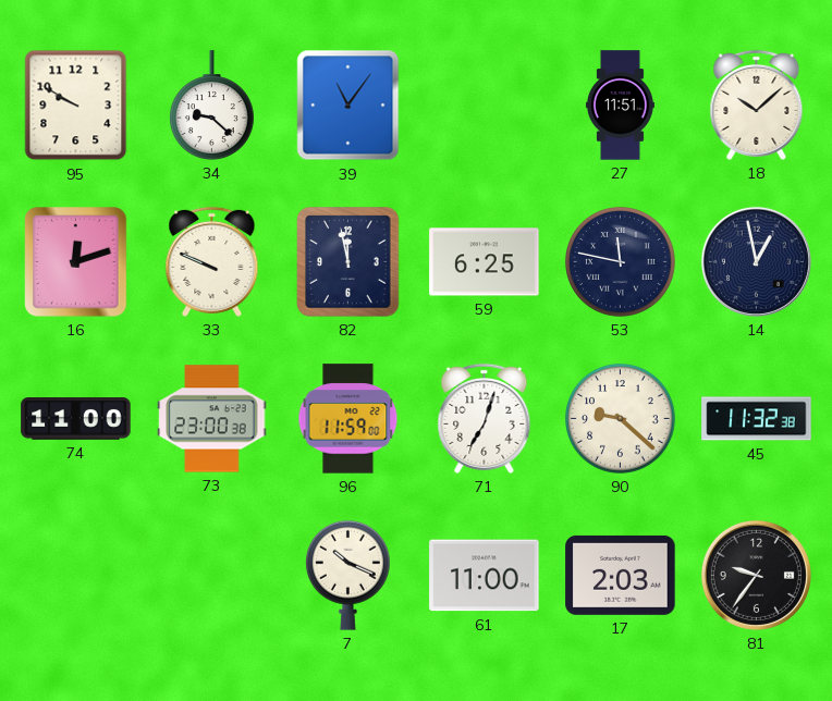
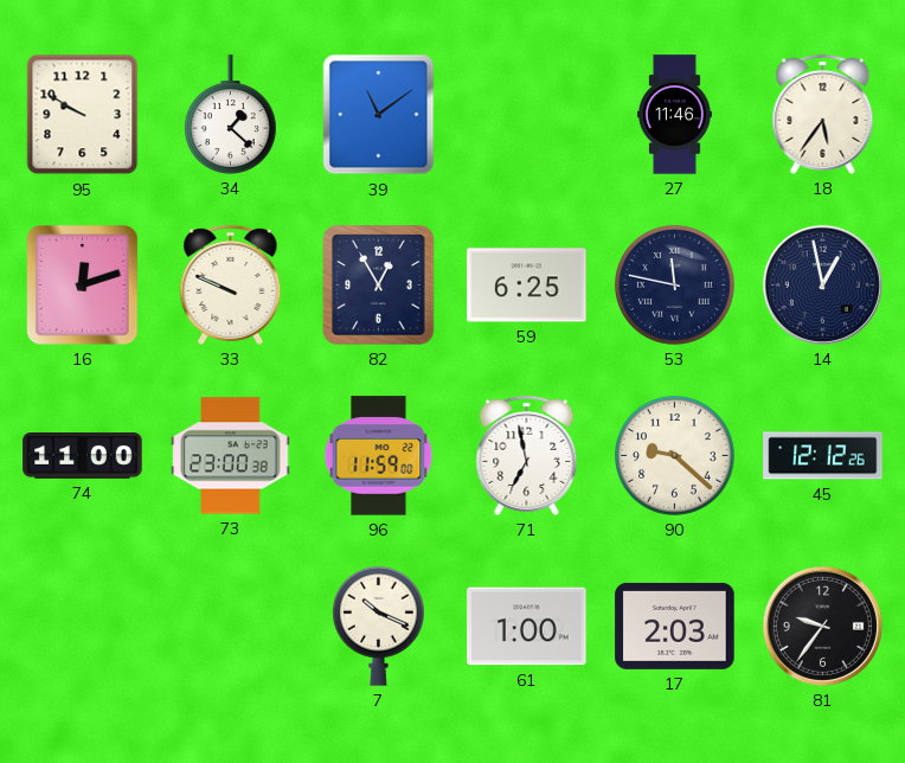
34: 9:22 -> 1:22 (230, 115)
39: 11:06 -> 11:09 (379, 115)
27: 11:51 -> 11:46 (674, 115)
18: 10:08 -> 5:36 (823, 114)
82: 11:58 -> 12:55 (379, 286)
71: 7:03 -> 6:58 (527, 455)
45: 11:32 -> 12:12 (823, 456)
61: 11:00 -> 1:00 (527, 627)
